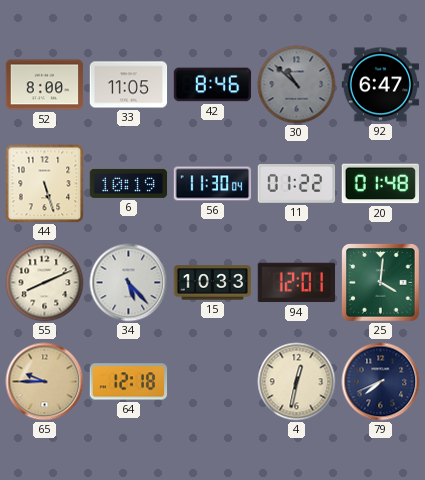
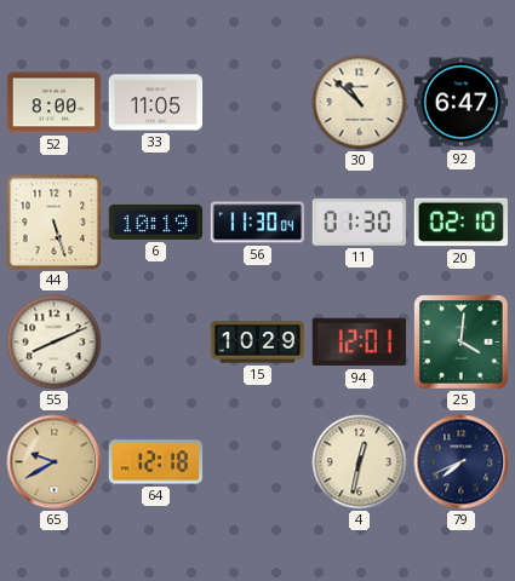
42: 8:46 -> none (213, 85)
30 dial: grey -> cream (360, 103)
11: 01:22 -> 01:30 (360, 223)
20: 01:48 -> 02:10 (460, 223)
34: 5:23 -> none (129, 283)
15: 10:33 -> 10:29 (258, 343)
65: 9:45 -> 9:40 (55, 462)
